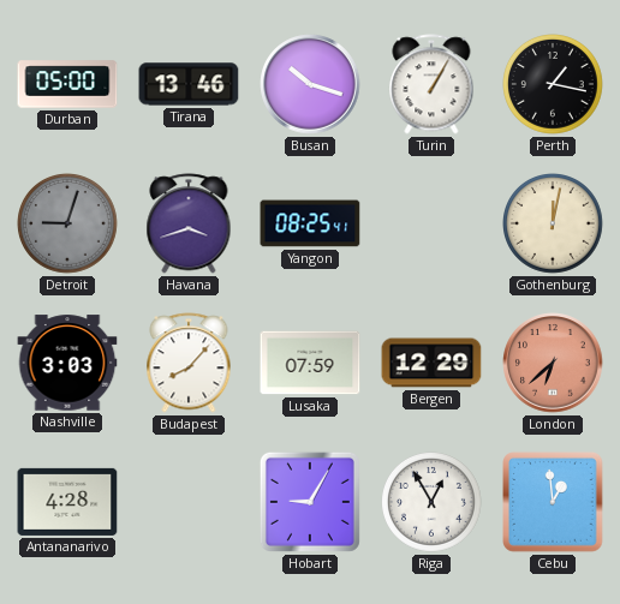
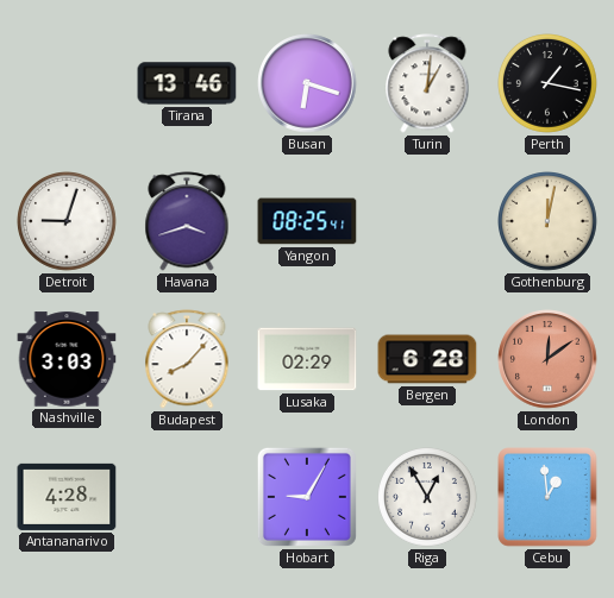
Durban: 05:00 -> none (67, 84)
Busan: 10:18 -> 6:18 (307, 83)
Turin: 1:05 -> 1:01 (427, 83)
Detroit dial: grey -> white (68, 222)
Lusaka: 07:59 -> 02:29 (307, 359)
Bergen: 12:29 -> 6:28 (427, 359)
London: 6:38 -> 12:09 (547, 359)
